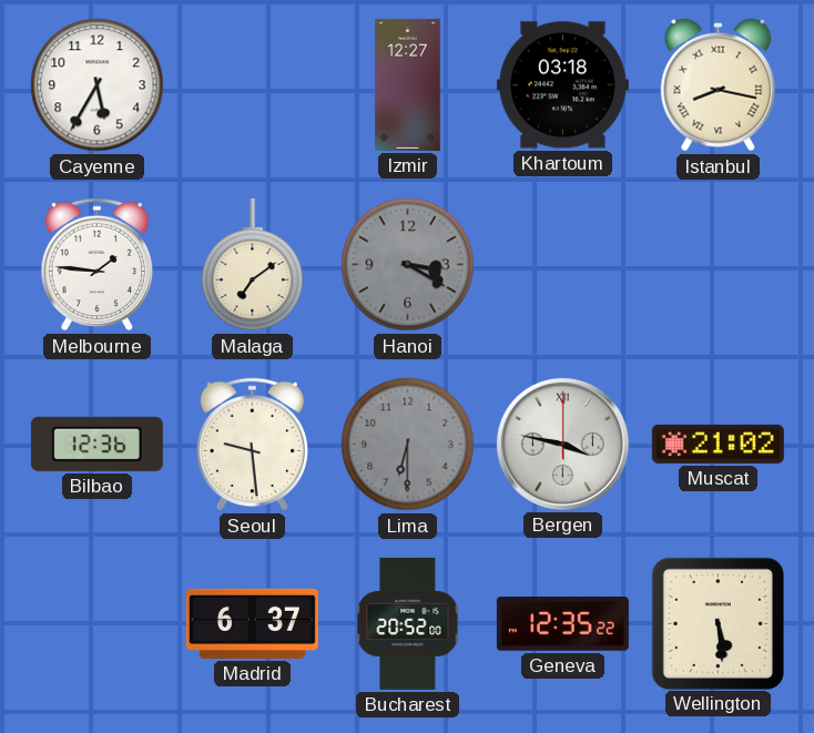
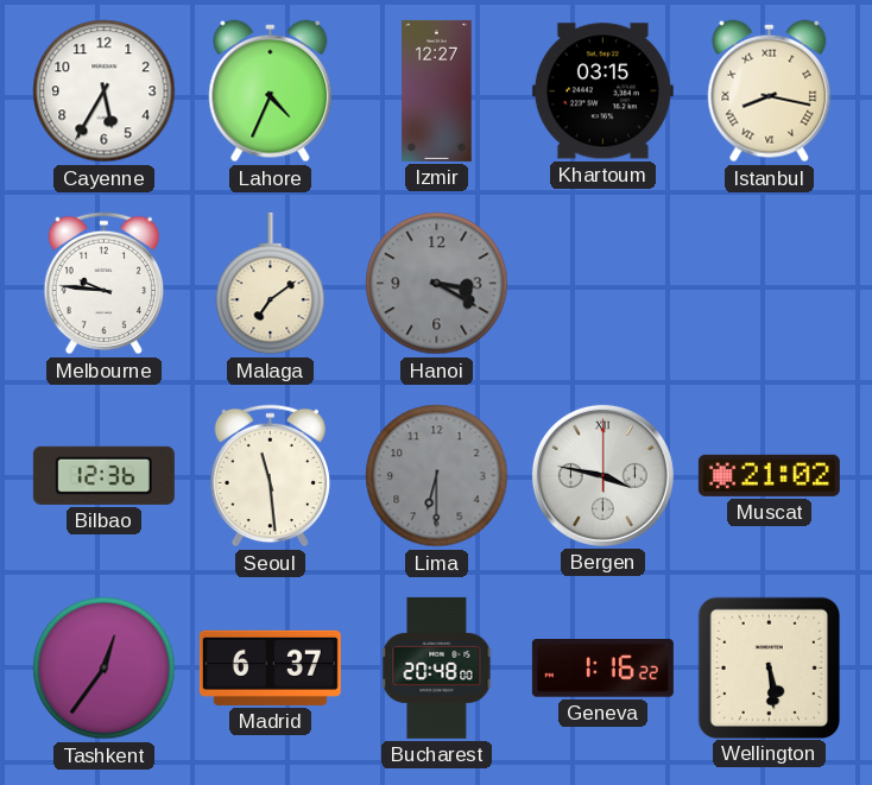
Lahore: none -> 4:34 (271, 91)
Khartoum: 03:18 -> 03:15 (602, 91)
Melbourne: 1:46 -> 9:46 (105, 284)
Seoul: 9:29 -> 11:29 (271, 476)
Tashkent: none -> 12:36 (105, 669)
Bucharest: 20:52 -> 20:48 (437, 667)
Geneva: 12:35 -> 1:16 (602, 669)
